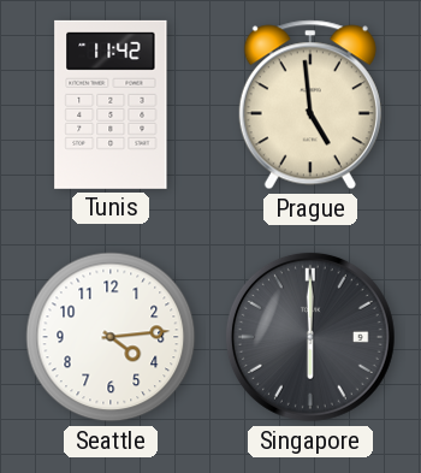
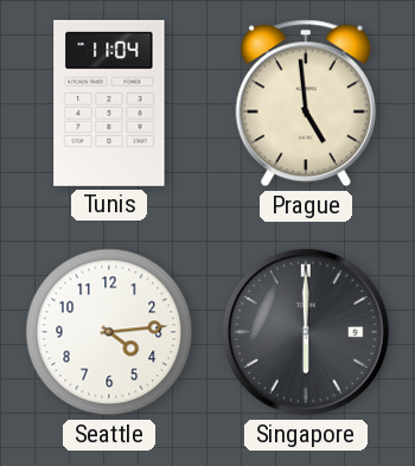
Tunis: 11:42 -> 11:04 (109, 103)
